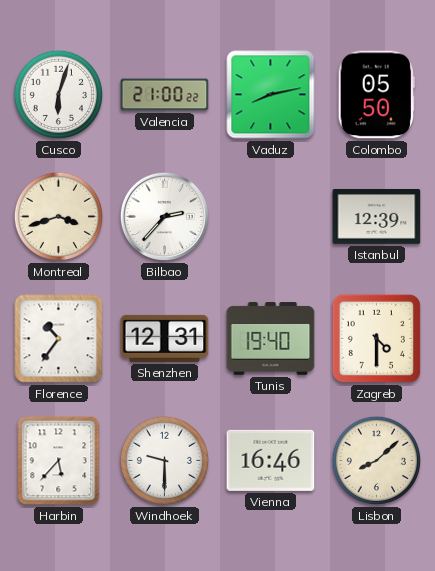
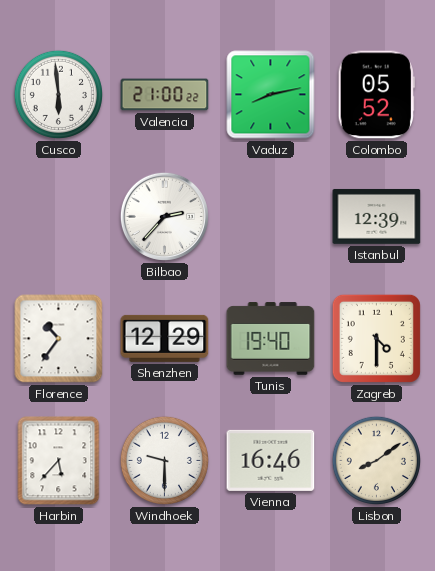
Cusco: 6:03 -> 5:59 (58, 94)
Colombo: 05:50 -> 05:52 (376, 95)
Montreal: 3:42 -> none (58, 216)
Shenzhen: 12:31 -> 12:29 (165, 338)
Lisbon: 8:08 -> 8:09 (376, 460)
